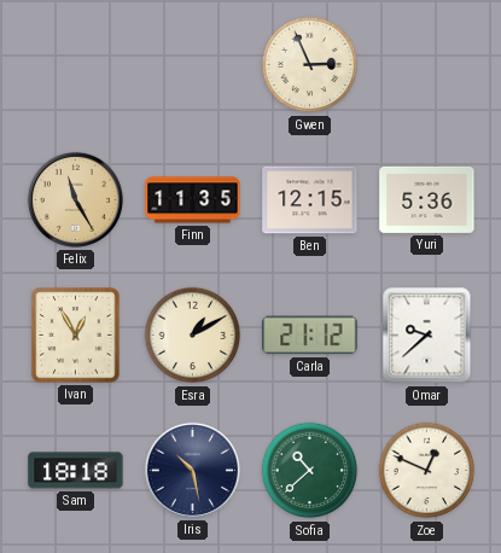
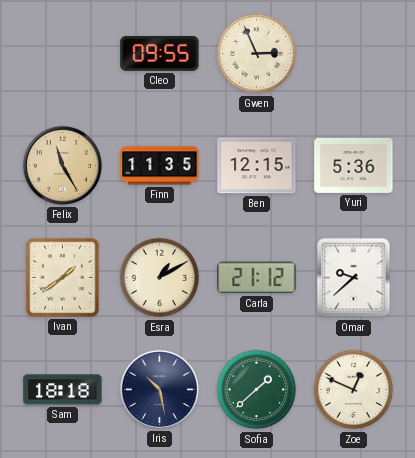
Cleo: none -> 09:55 (160, 53)
Ivan: 12:55 -> 1:39 (63, 278)
Sofia: 10:38 -> 1:38 (257, 390)
